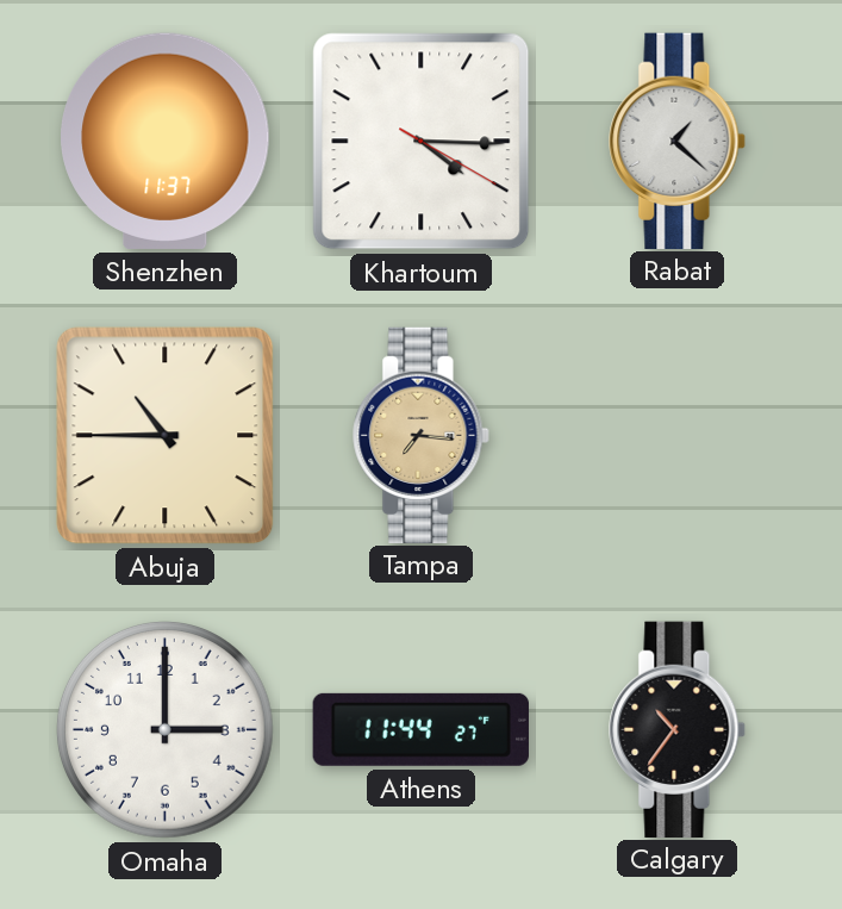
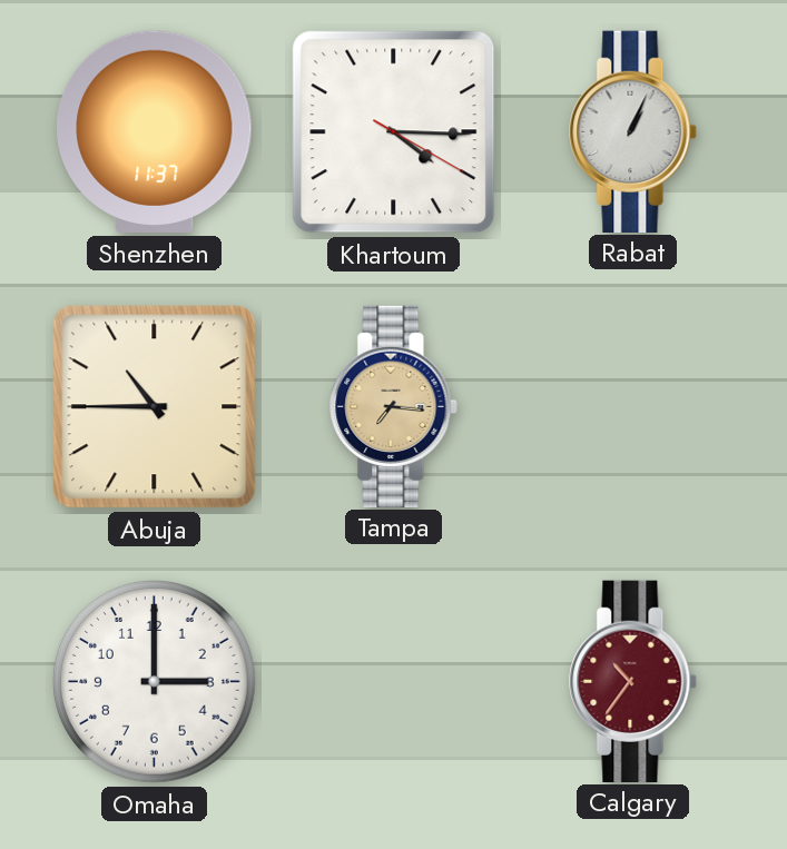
Rabat: 1:22 -> 1:04 (633, 131)
Athens: 11:44 -> none (420, 729)
Calgary dial: black -> burgundy (633, 681)
